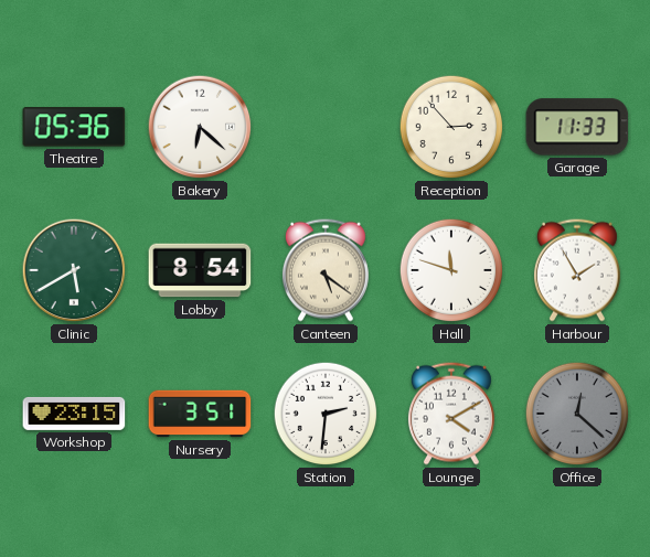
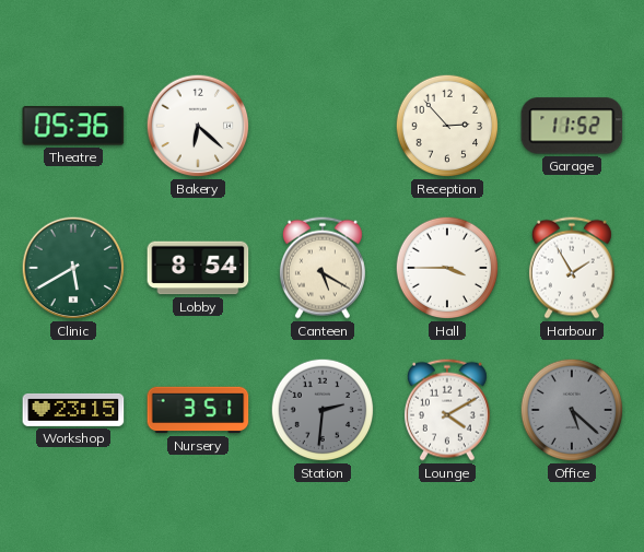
Garage: 11:33 -> 11:52 (572, 126)
Canteen: 5:21 -> 5:20 (323, 268)
Hall: 11:48 -> 3:45 (447, 268)
Station dial: white -> grey (323, 410)
Office: 12:22 -> 5:22 (572, 410)
